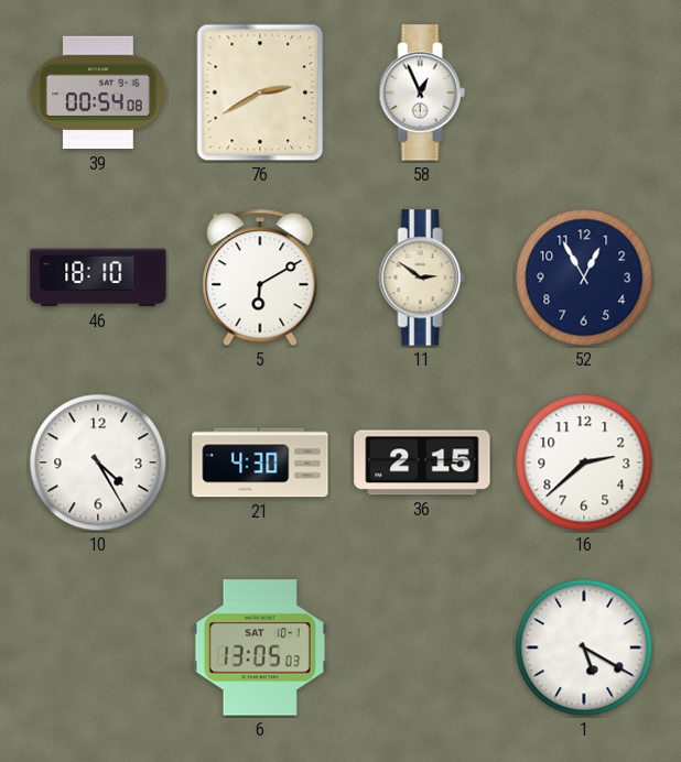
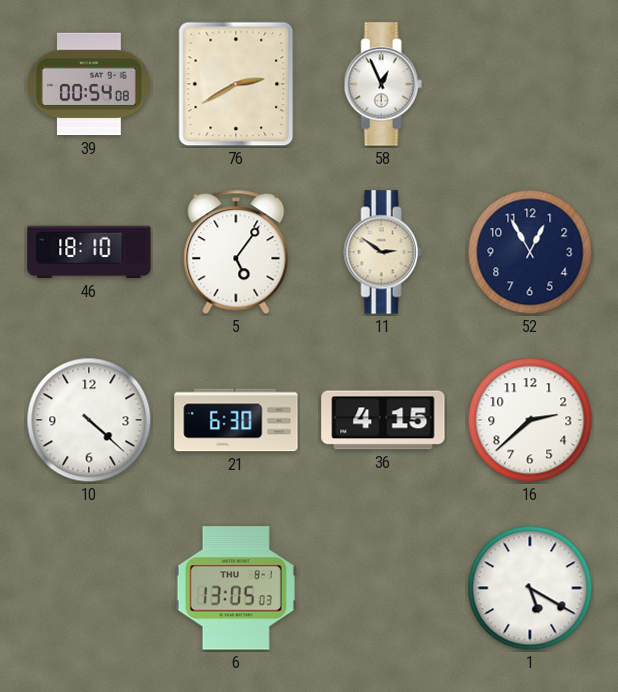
5: 6:10 -> 5:06 (236, 252)
10: 4:25 -> 4:22 (89, 420)
21: 4:30 -> 6:30 (236, 420)
36: 2:15 -> 4:15 (383, 420)
6 date: SAT 10-1 -> THU 8-1 (236, 588)
